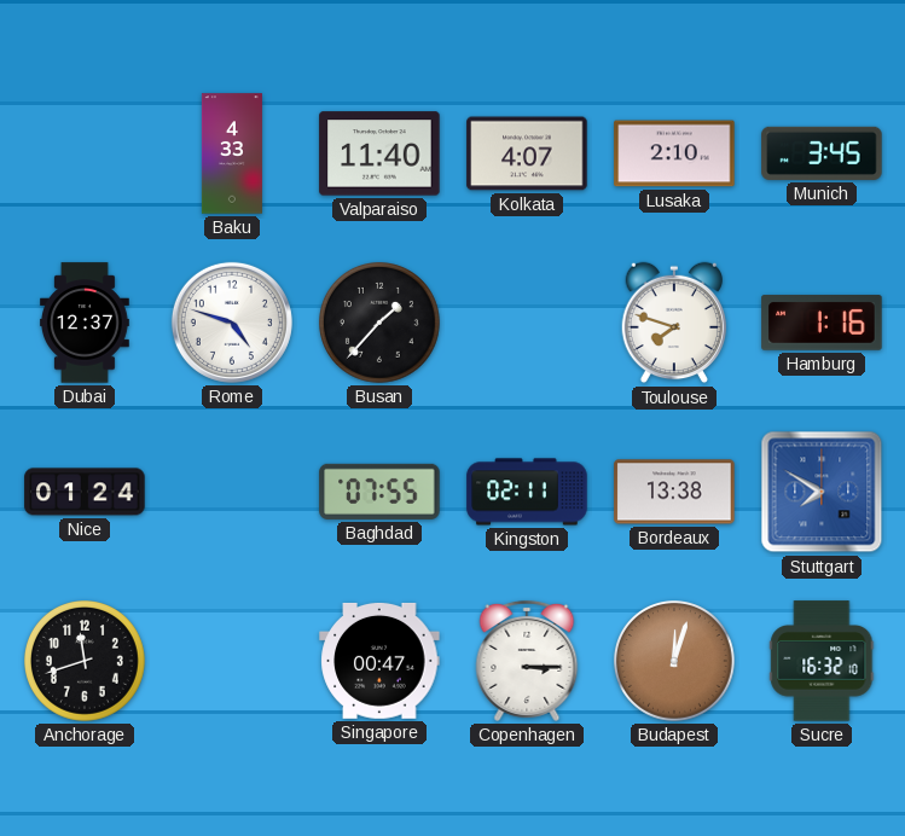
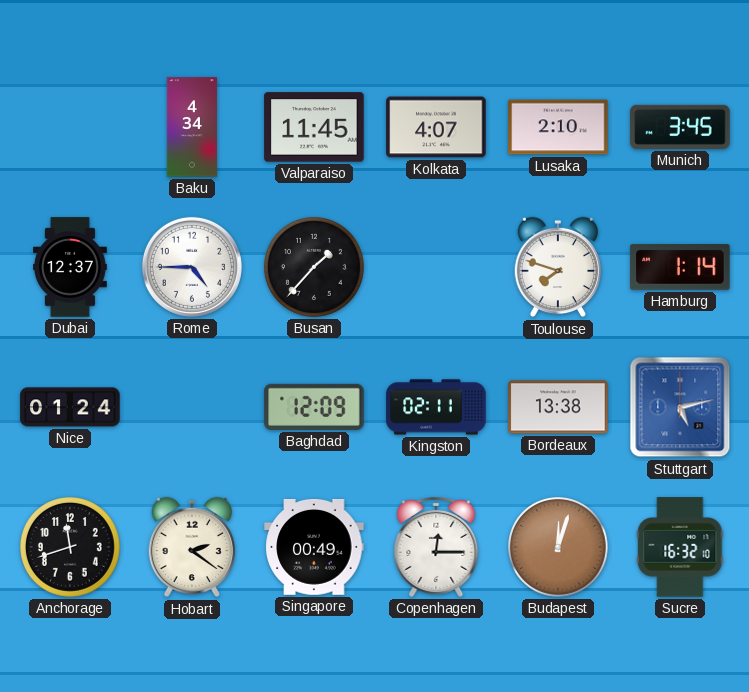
Baku: 4:33 -> 4:34 (192, 127)
Valparaiso: 11:40 -> 11:45 (314, 127)
Rome: 4:48 -> 4:45 (192, 267)
Hamburg: 1:16 -> 1:14 (680, 267)
Baghdad: 07:55 -> 12:09 (314, 407)
Stuttgart: 7:50 -> 5:13 (680, 407)
Hobart: none -> 2:21 (191, 547)
Singapore: 00:47 -> 00:49 (314, 547)
Copenhagen: 3:15 -> 12:15 (436, 547)
